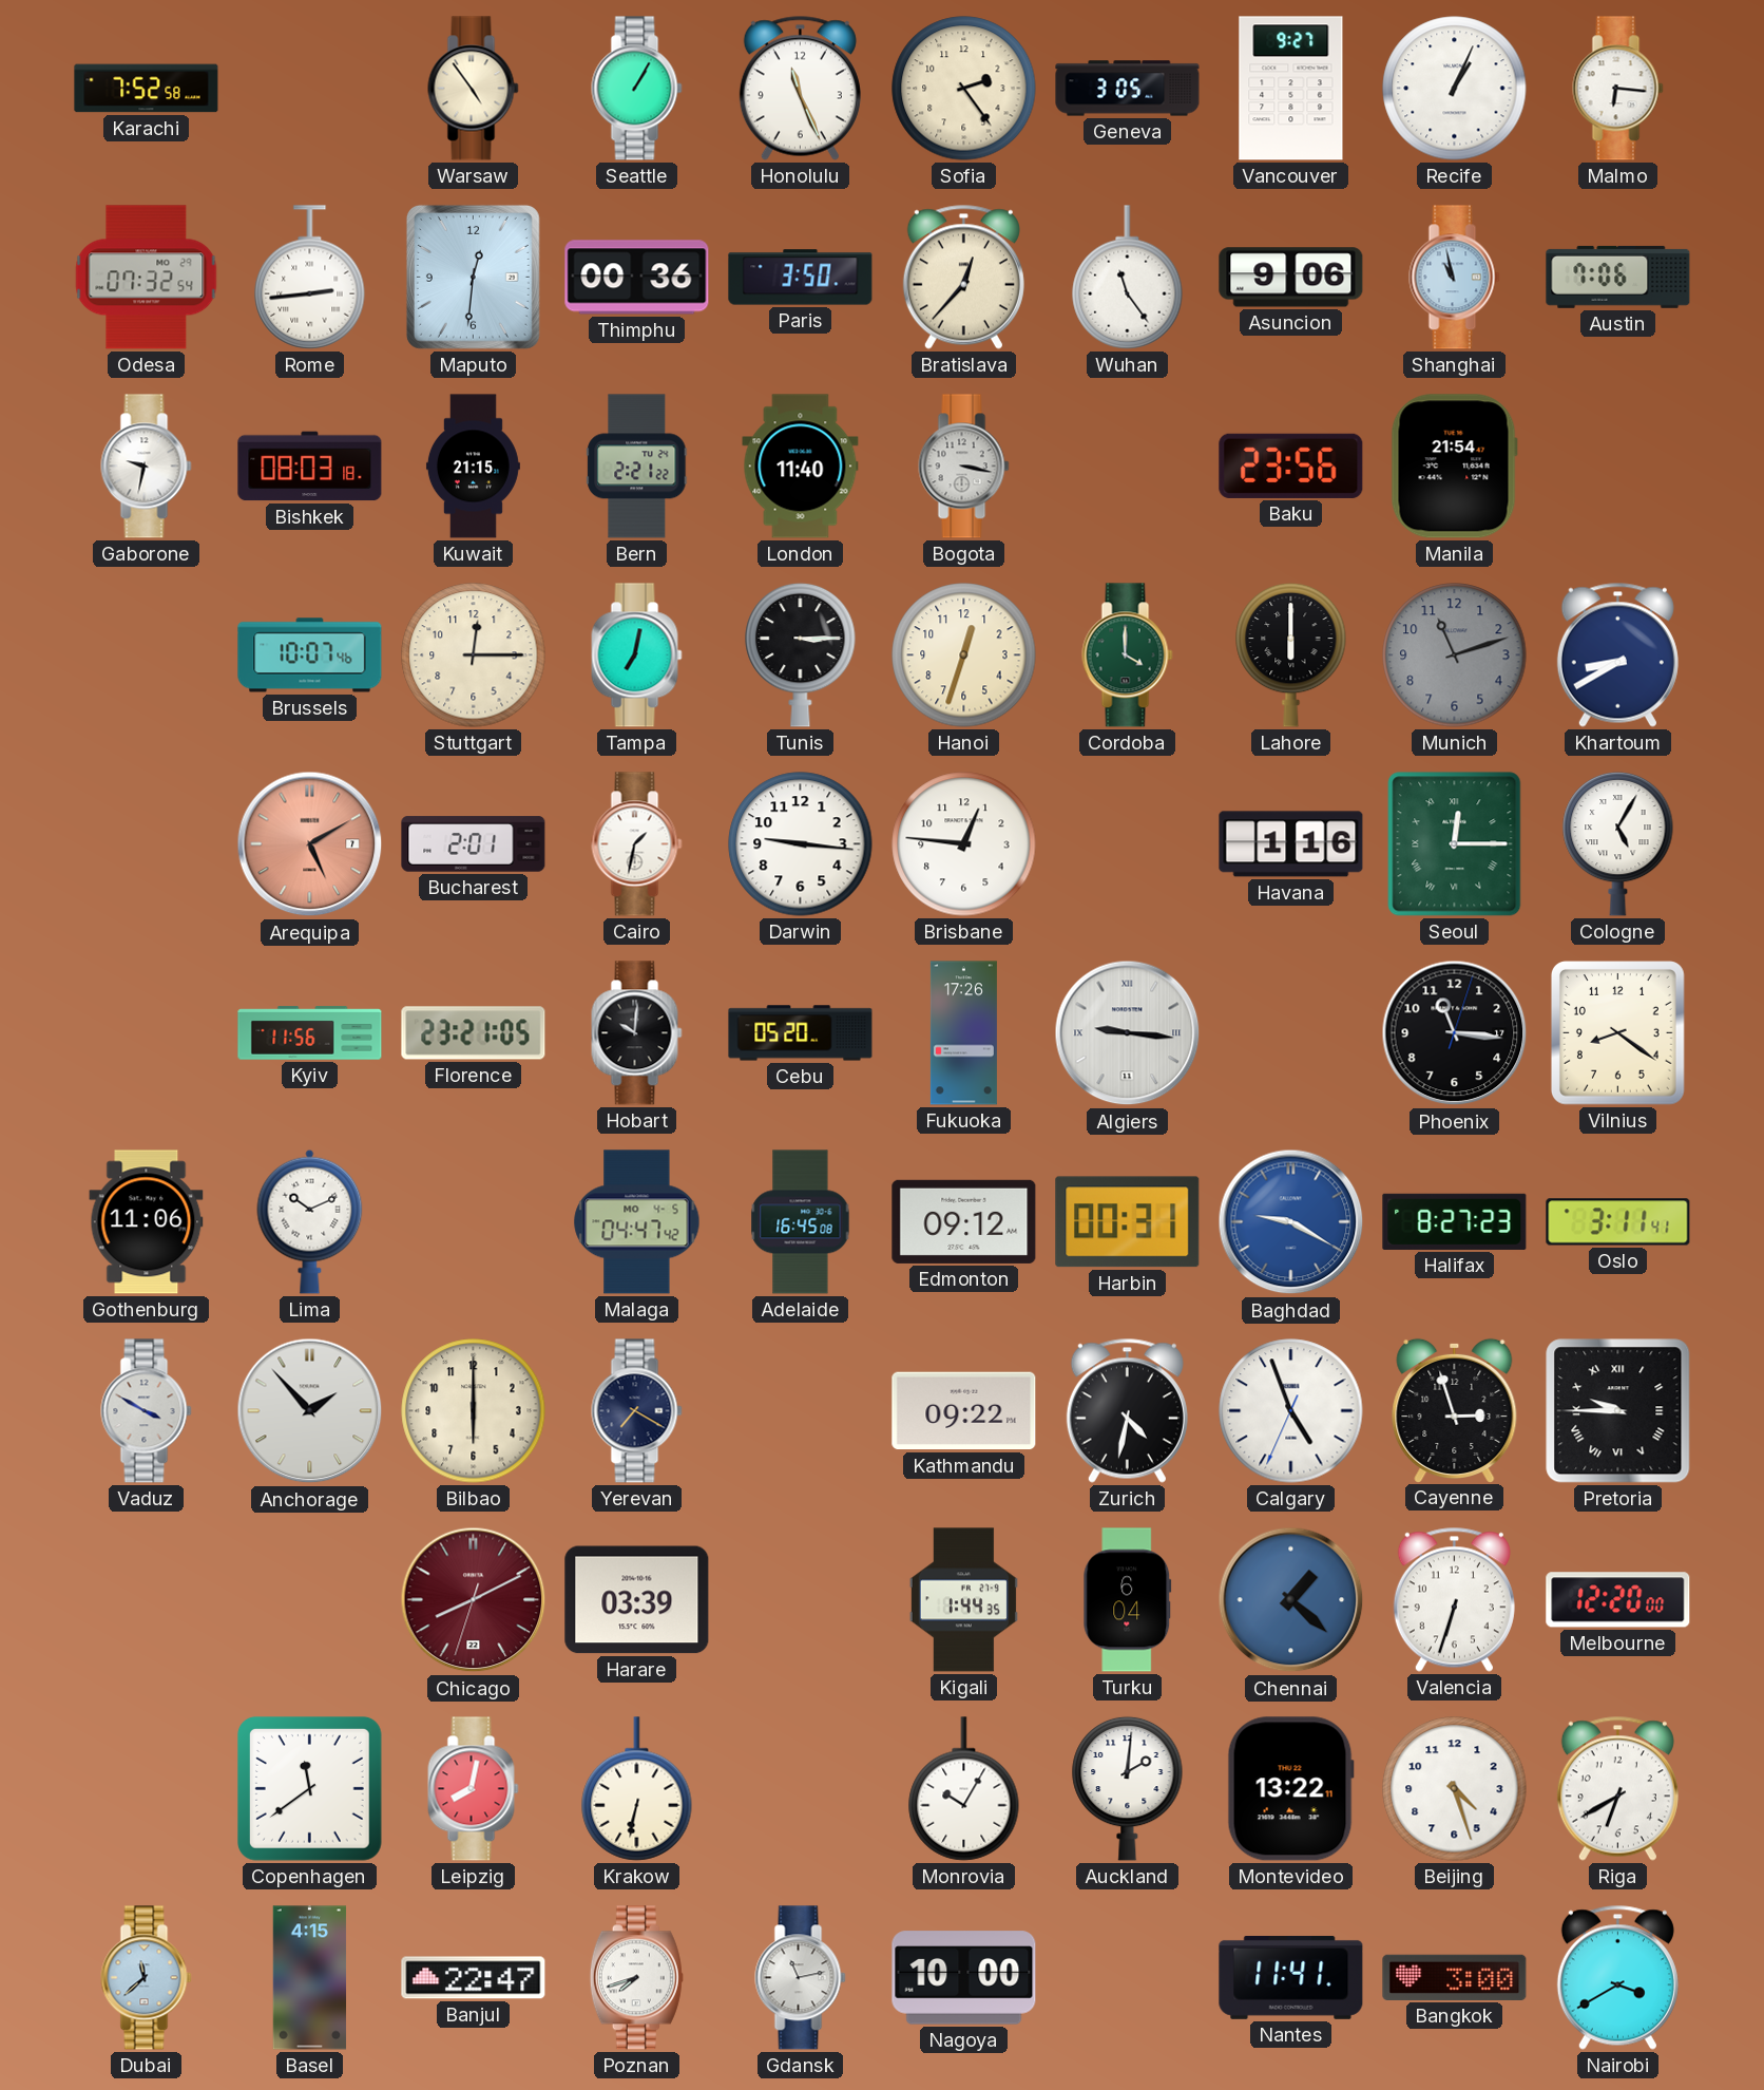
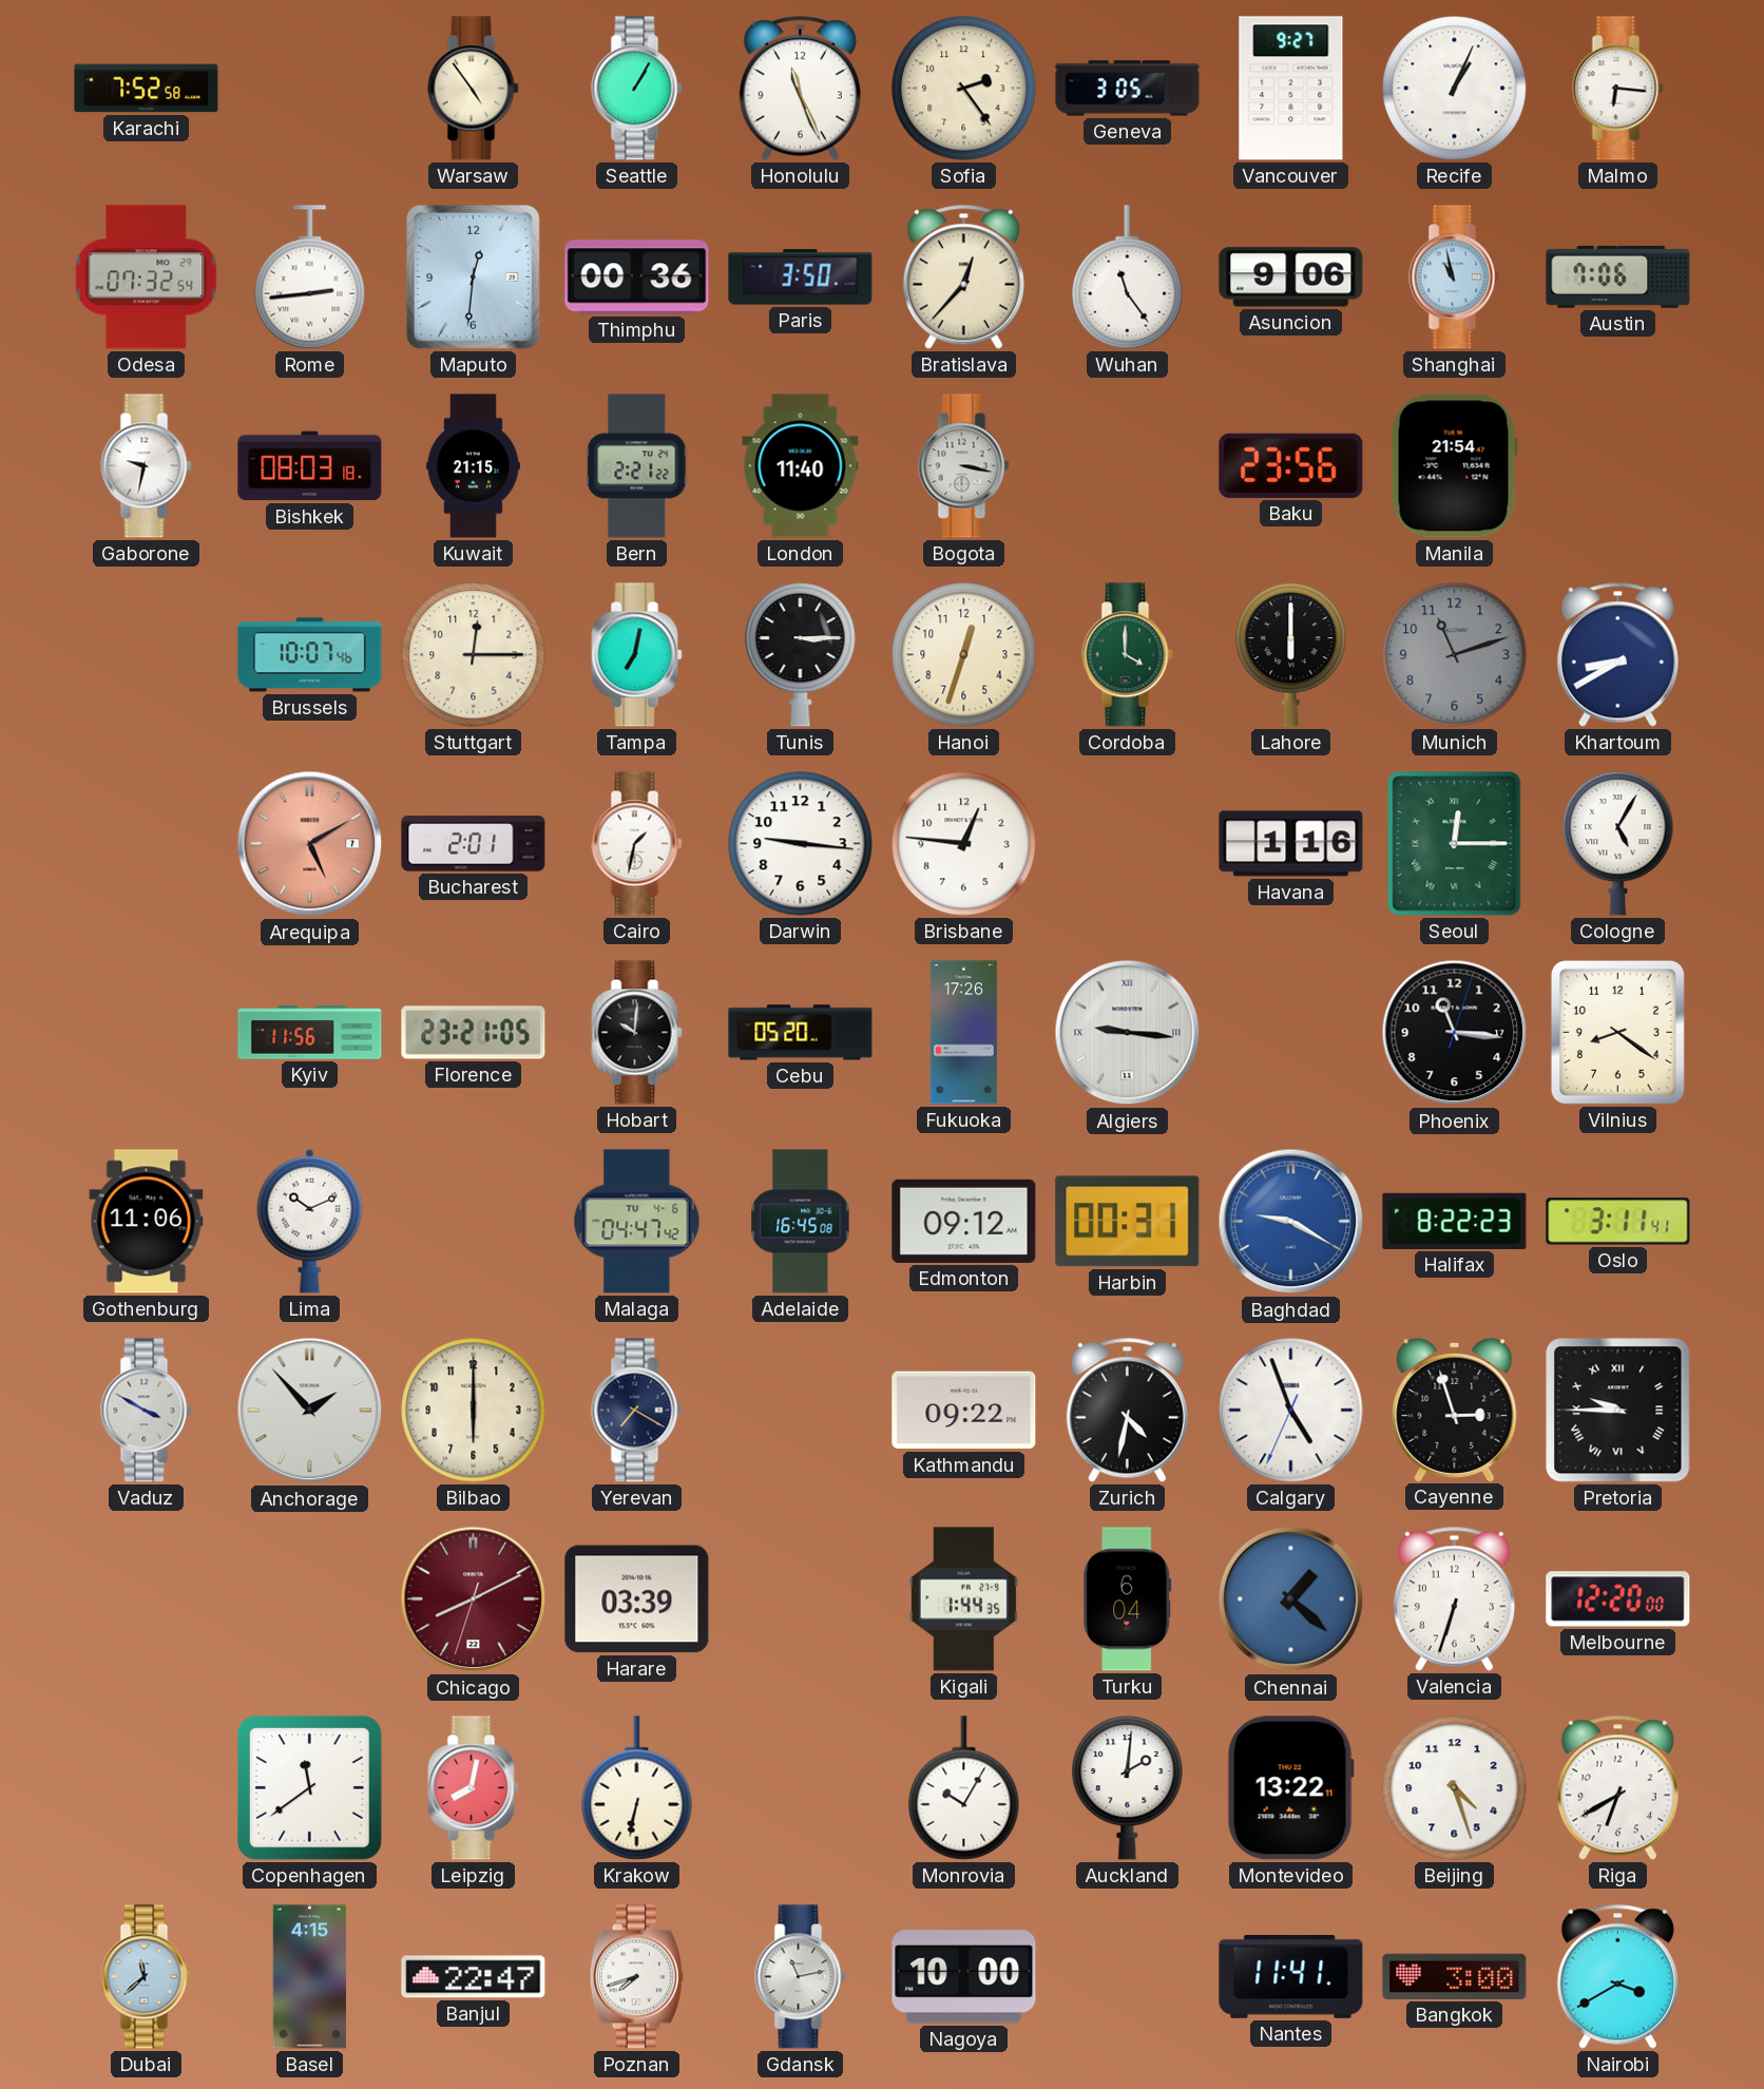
Malaga date: MO 4-5 -> TU 4-6 (637, 1222)
Halifax: 8:27 -> 8:22 (1455, 1221)
